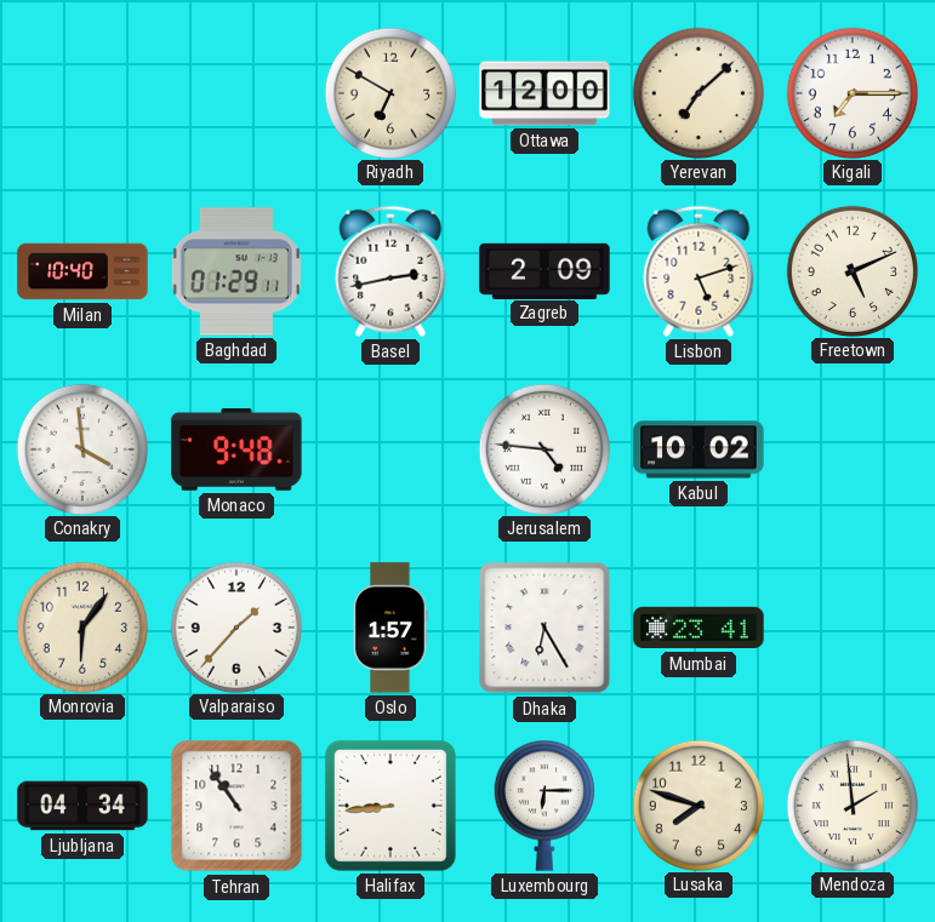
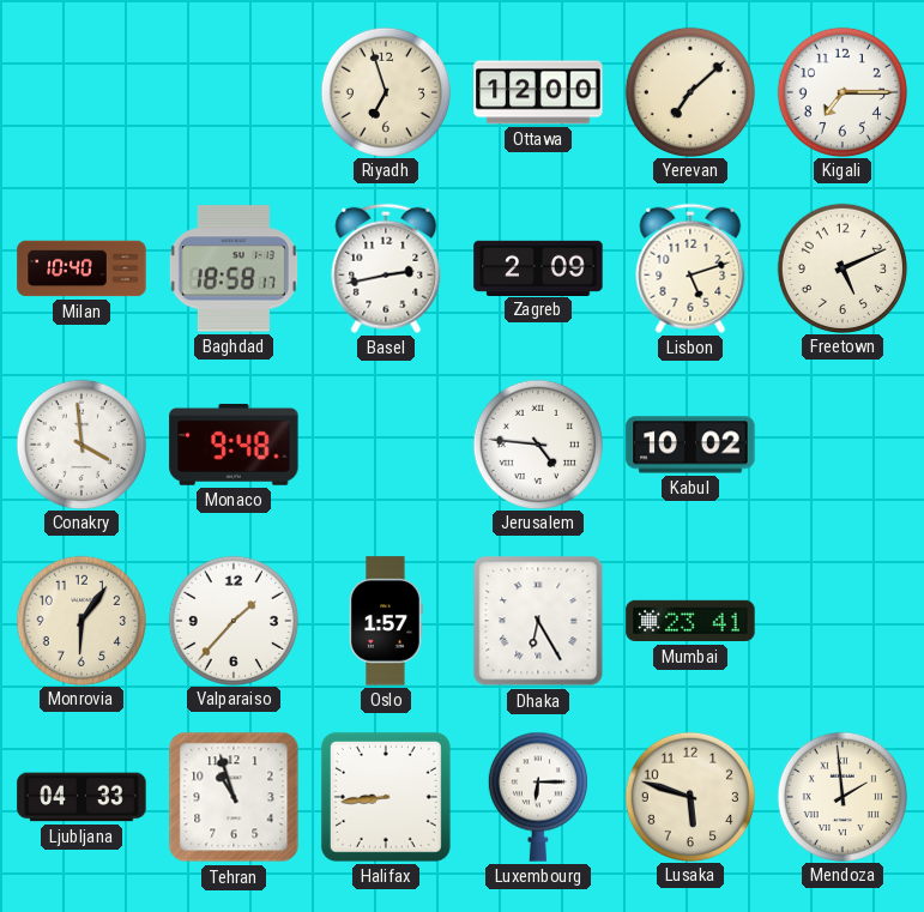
Riyadh: 6:50 -> 6:57 (385, 91)
Baghdad: 01:29 -> 18:58 (234, 268)
Ljubljana: 04:34 -> 04:33 (81, 797)
Tehran: 10:54 -> 10:57 (234, 797)
Lusaka: 7:48 -> 5:48 (689, 796)
